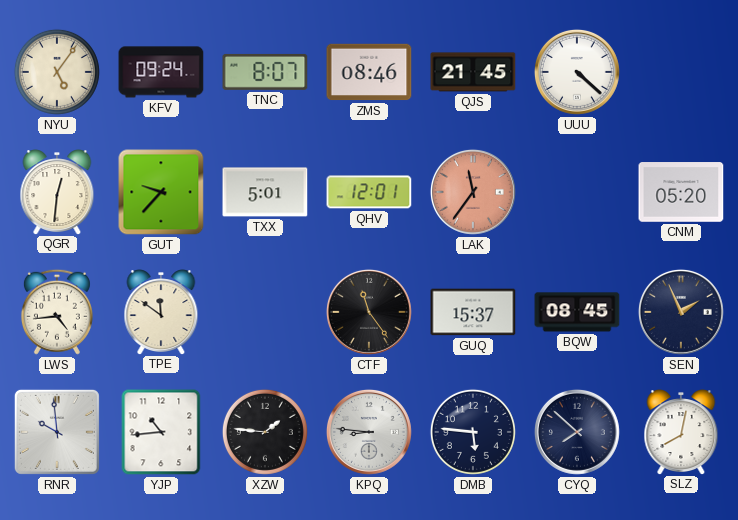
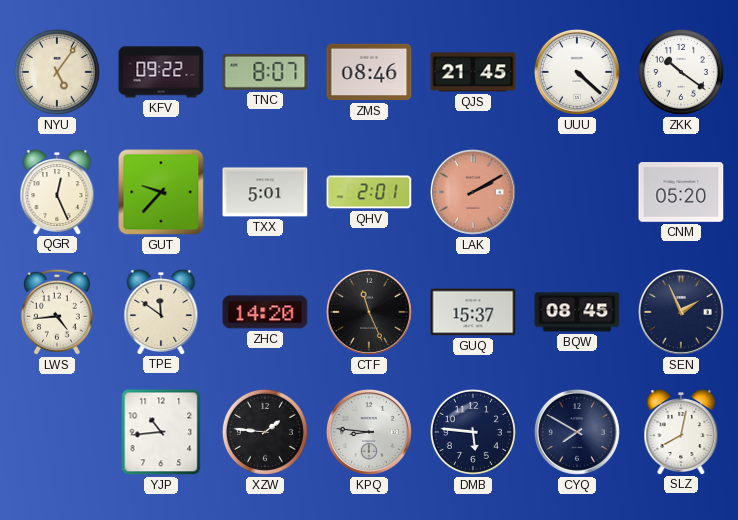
KFV: 09:24 -> 09:22 (161, 72)
ZKK: none -> 10:21 (681, 72)
QGR: 12:31 -> 12:26 (57, 192)
QHV: 12:01 -> 2:01 (369, 192)
LAK: 11:36 -> 2:10 (473, 192)
ZHC: none -> 14:20 (265, 312)
CTF: 11:24 -> 11:26 (369, 312)
RNR: 9:59 -> none (57, 432)
CYQ: 7:52 -> 7:50 (577, 432)
